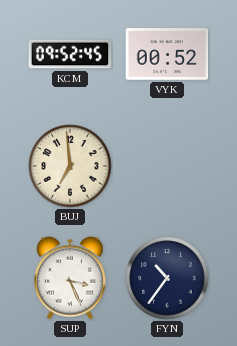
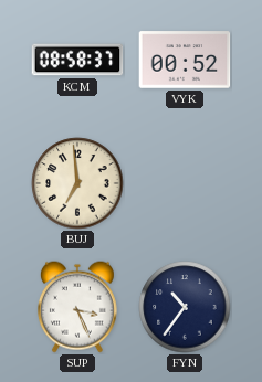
KCM: 09:52 -> 08:58 (77, 60)
